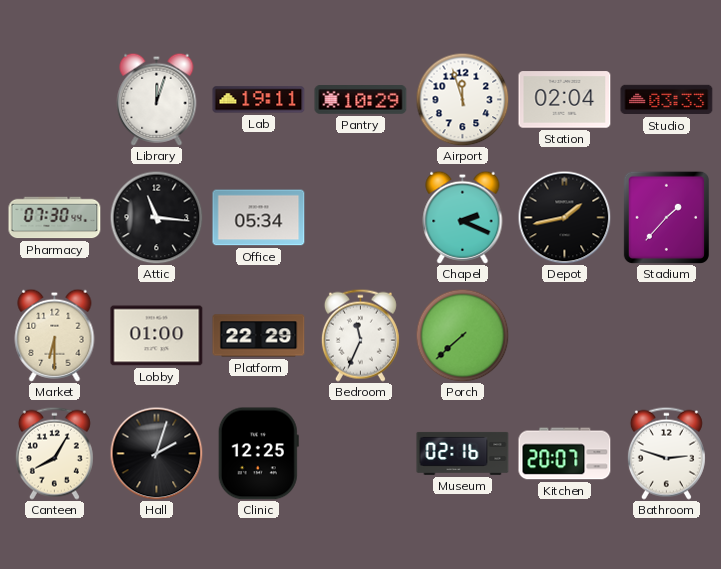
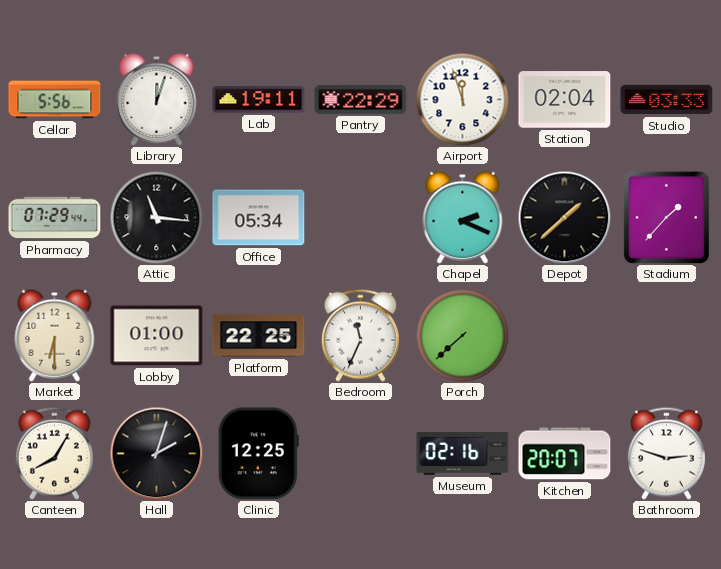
Cellar: none -> 5:56 (55, 100)
Pantry: 10:29 -> 22:29 (361, 100)
Pharmacy: 07:30 -> 07:29 (55, 218)
Depot: 1:43 -> 1:38 (564, 217)
Platform: 22:29 -> 22:25 (259, 336)
